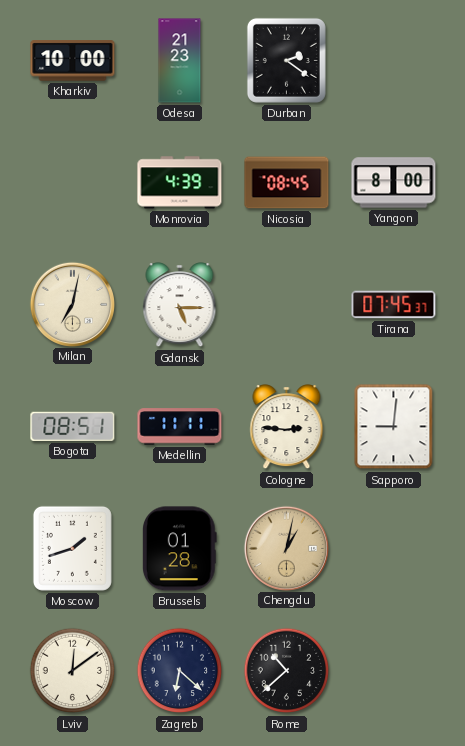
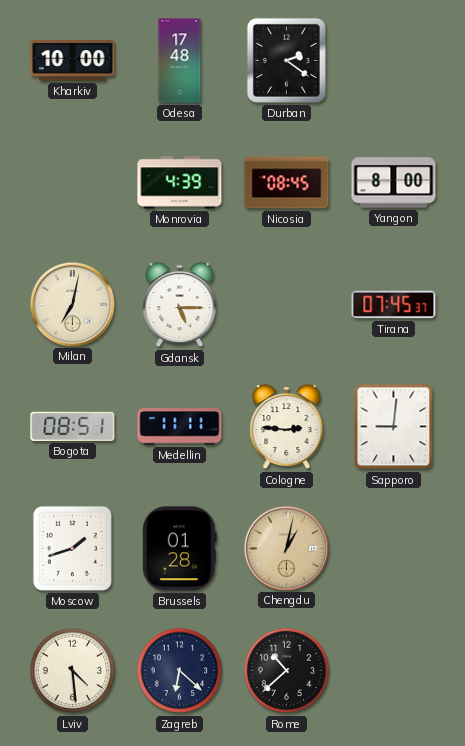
Odesa: 21:23 -> 17:48 (180, 61)
Lviv: 12:09 -> 4:29 (73, 671)
